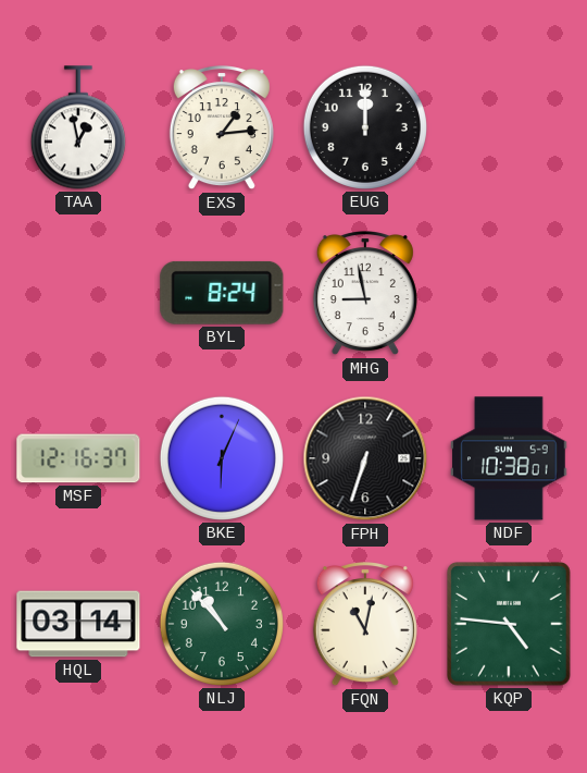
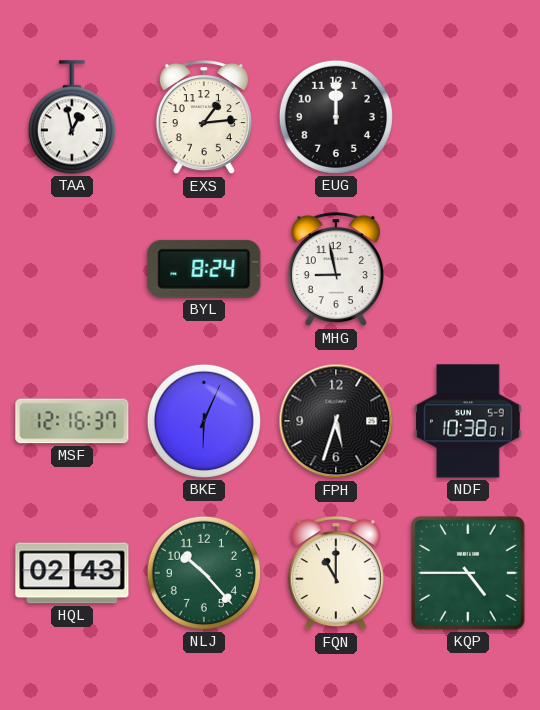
FPH: 6:33 -> 5:33 (336, 421)
HQL: 03:14 -> 02:43 (72, 573)
NLJ: 10:53 -> 10:23 (204, 573)
FQN: 11:02 -> 11:00 (336, 574)
KQP: 4:46 -> 4:45 (469, 574)
